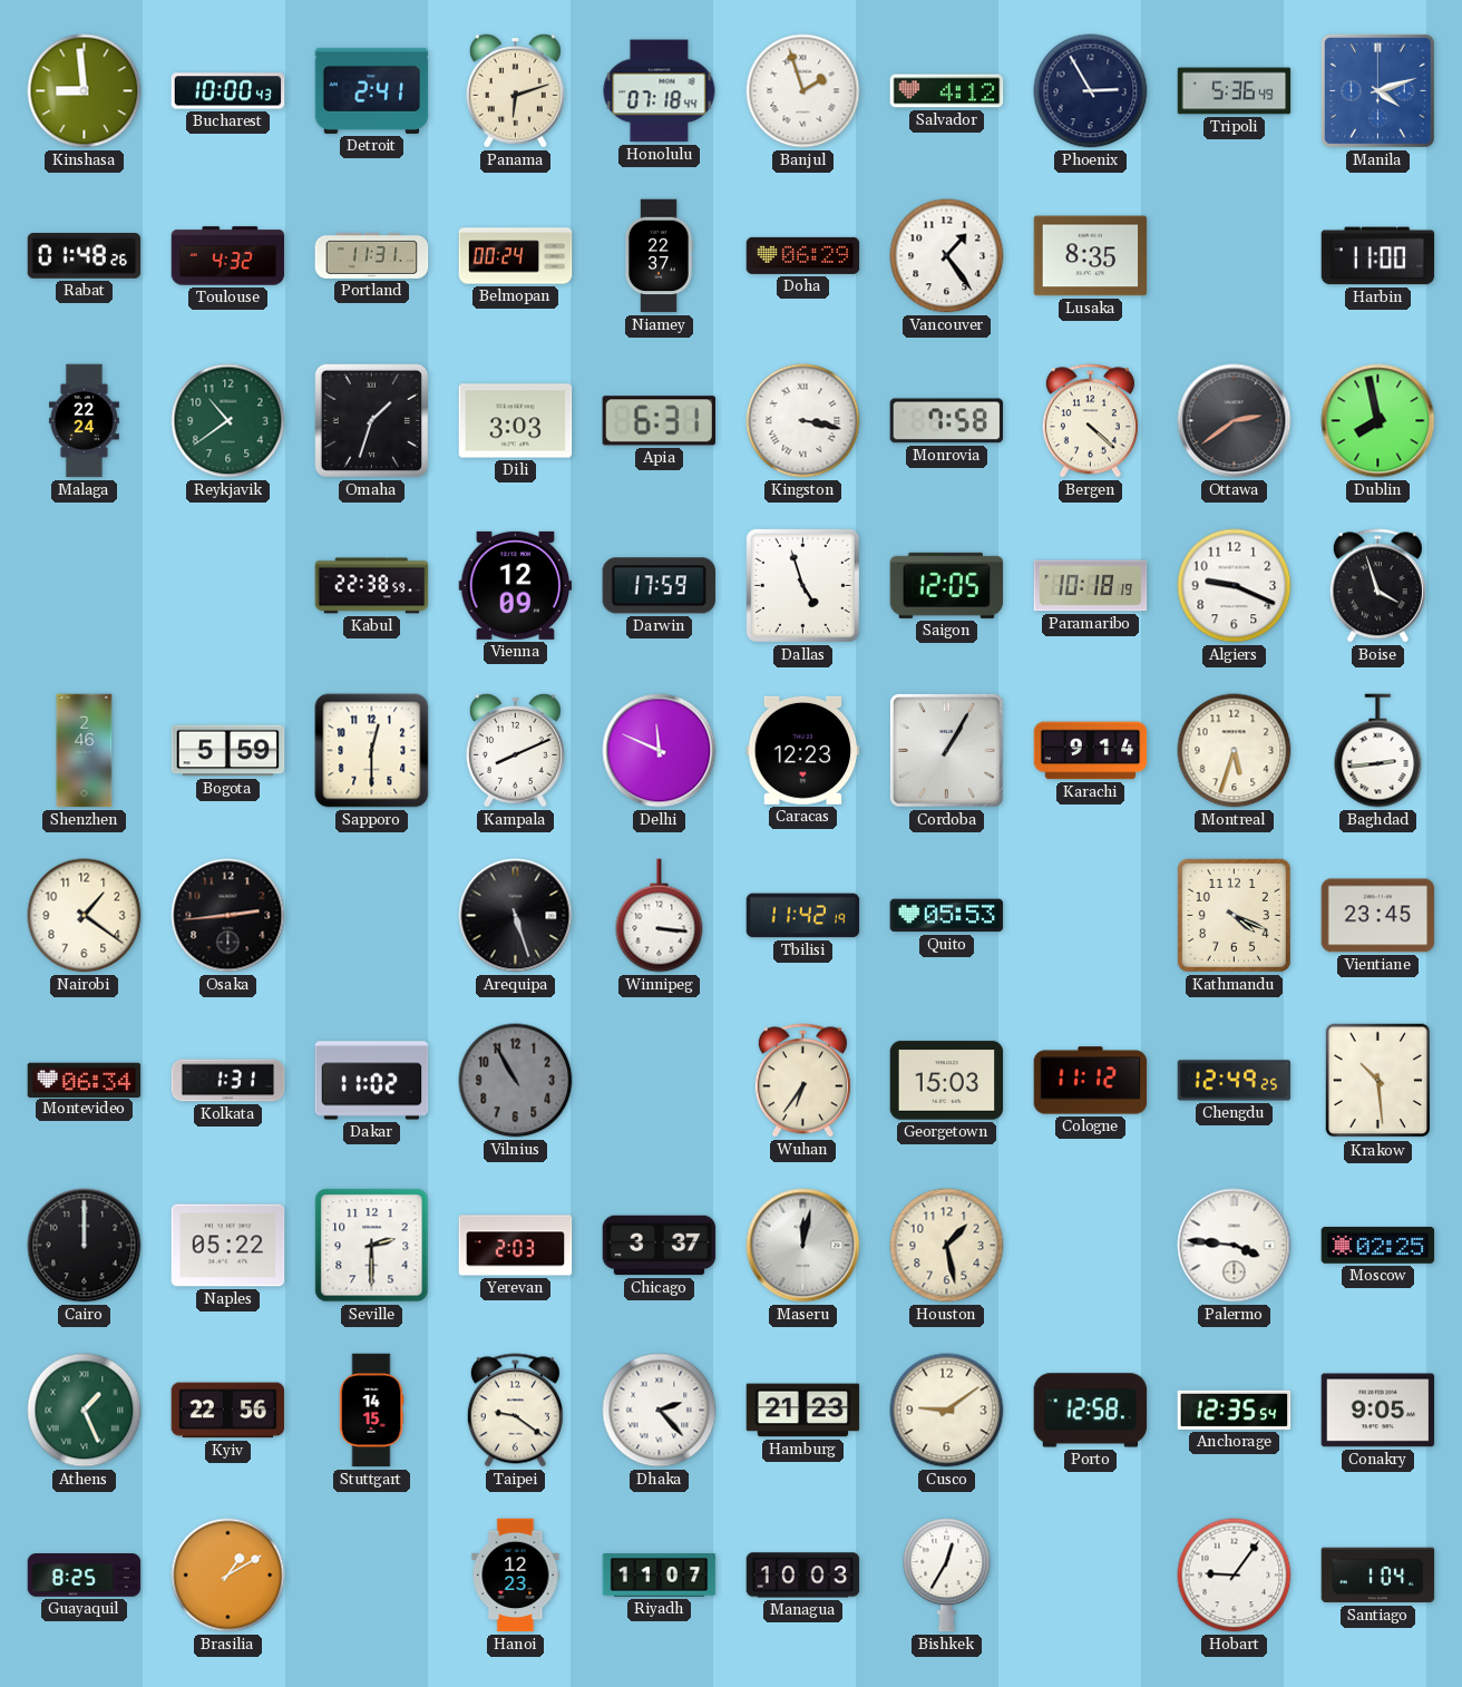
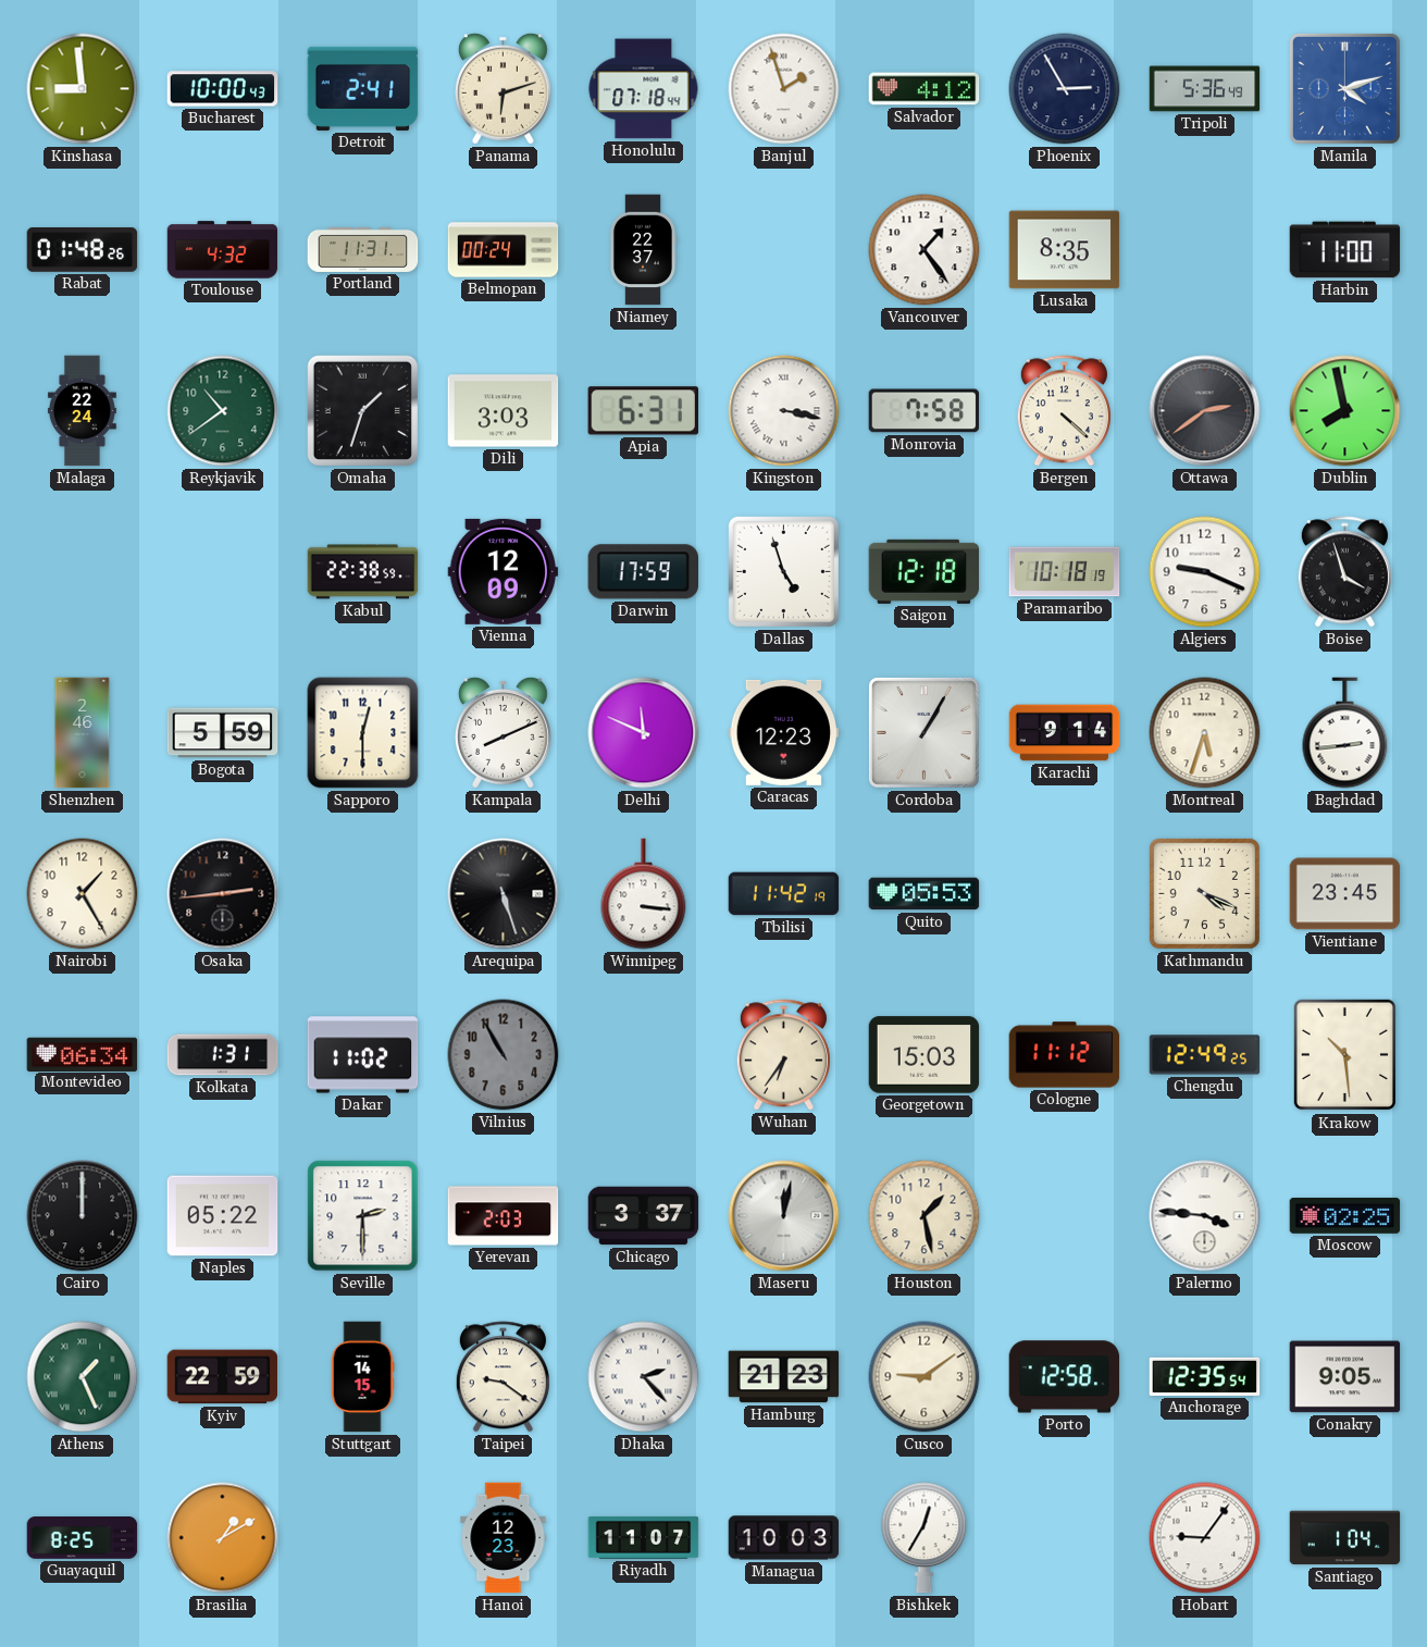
Doha: 06:29 -> none (803, 255)
Saigon: 12:05 -> 12:18 (925, 571)
Nairobi: 1:21 -> 1:25 (83, 894)
Kyiv: 22:56 -> 22:59 (223, 1377)
